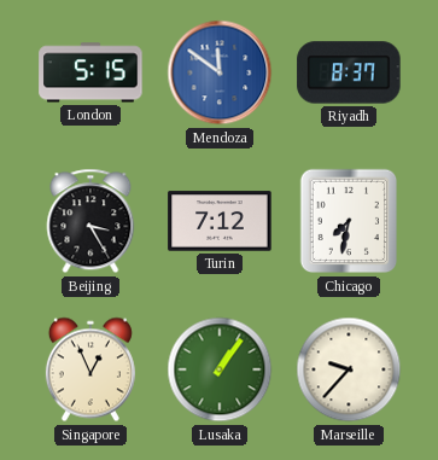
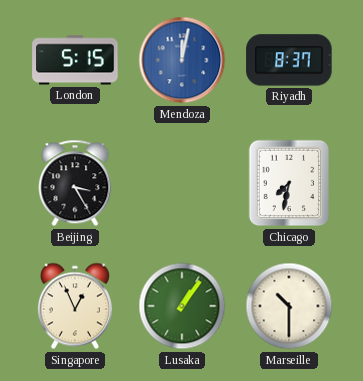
Mendoza: 11:51 -> 12:02 (182, 60)
Turin: 7:12 -> none (220, 221)
Marseille: 9:37 -> 10:30 (289, 306)
